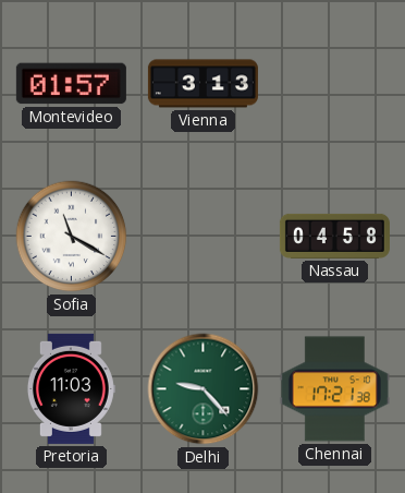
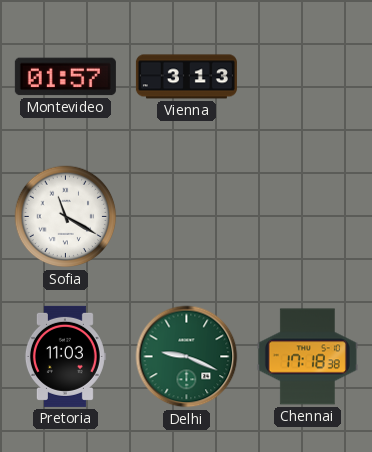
Nassau: 04:58 -> none (334, 236)
Delhi: 9:23 -> 9:19 (187, 357)
Chennai: 17:21 -> 17:18 (307, 357)
